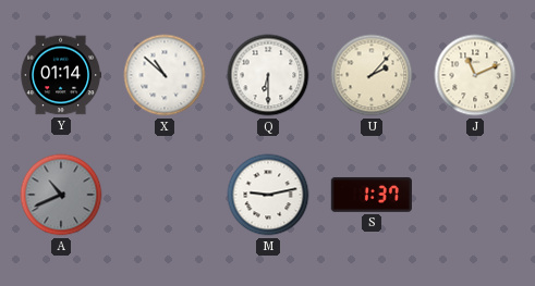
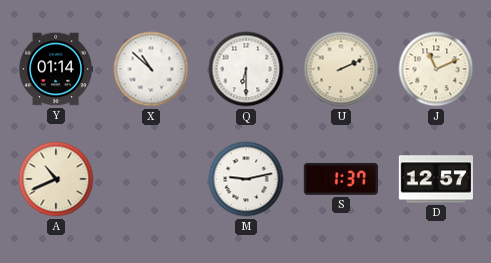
U: 2:07 -> 2:11 (341, 69)
A dial: grey -> cream (56, 179)
D: none -> 12:57 (435, 179)
